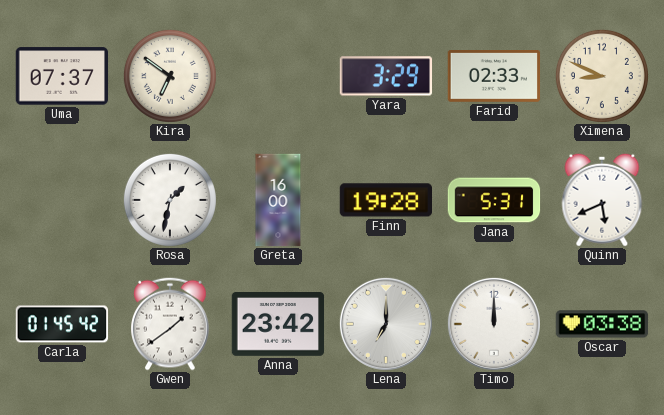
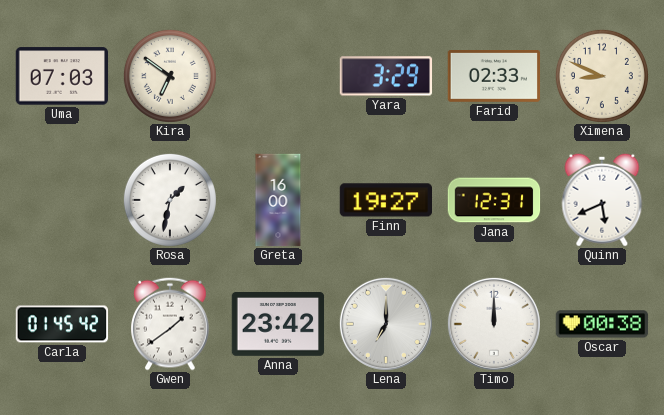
Uma: 07:37 -> 07:03 (62, 76)
Finn: 19:28 -> 19:27 (385, 200)
Jana: 5:31 -> 12:31 (494, 200)
Oscar: 03:38 -> 00:38 (602, 324)
